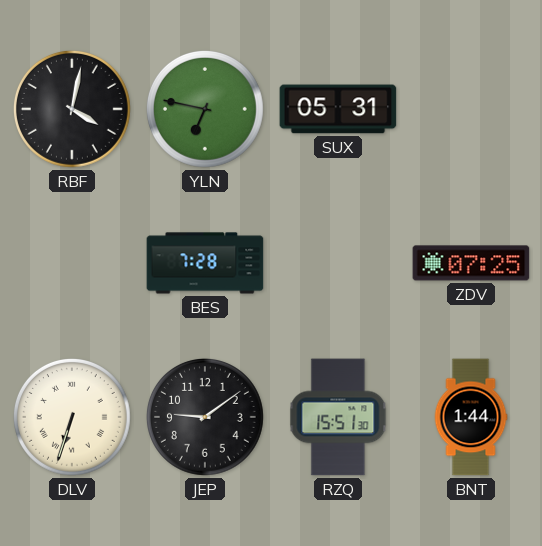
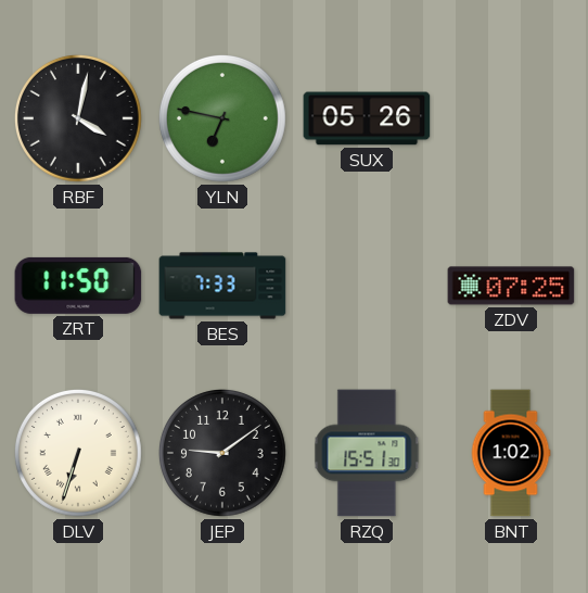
SUX: 05:31 -> 05:26 (367, 118)
ZRT: none -> 11:50 (78, 286)
BES: 7:28 -> 7:33 (222, 286)
BNT: 1:44 -> 1:02 (511, 453)
